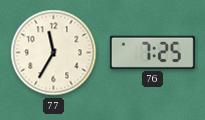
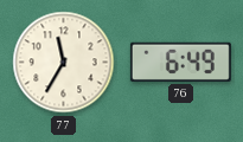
76: 7:25 -> 6:49 (180, 62)
